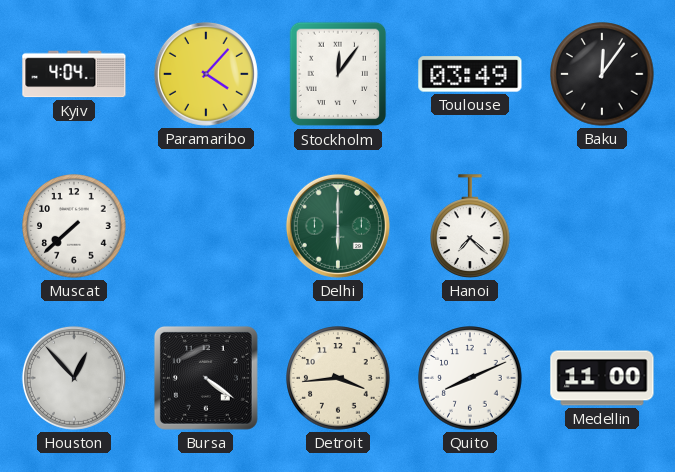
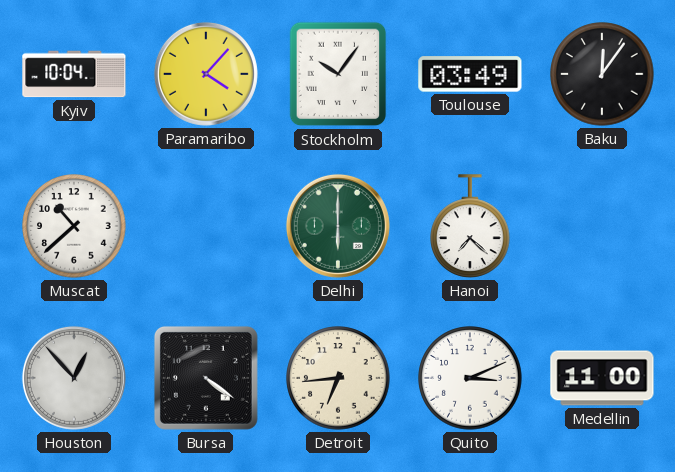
Kyiv: 4:04 -> 10:04 (74, 74)
Stockholm: 12:06 -> 10:06 (338, 74)
Muscat: 7:38 -> 10:38 (74, 226)
Detroit: 3:44 -> 6:44 (338, 378)
Quito: 8:11 -> 3:11 (470, 378)
